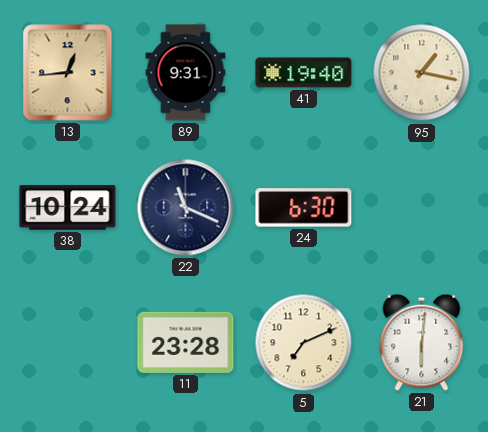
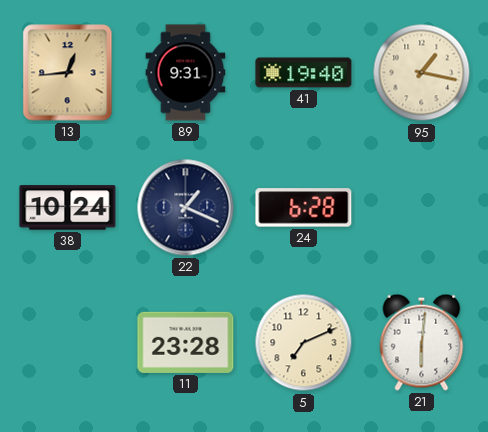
22: 11:19 -> 1:19 (186, 208)
24: 6:30 -> 6:28 (304, 208)
